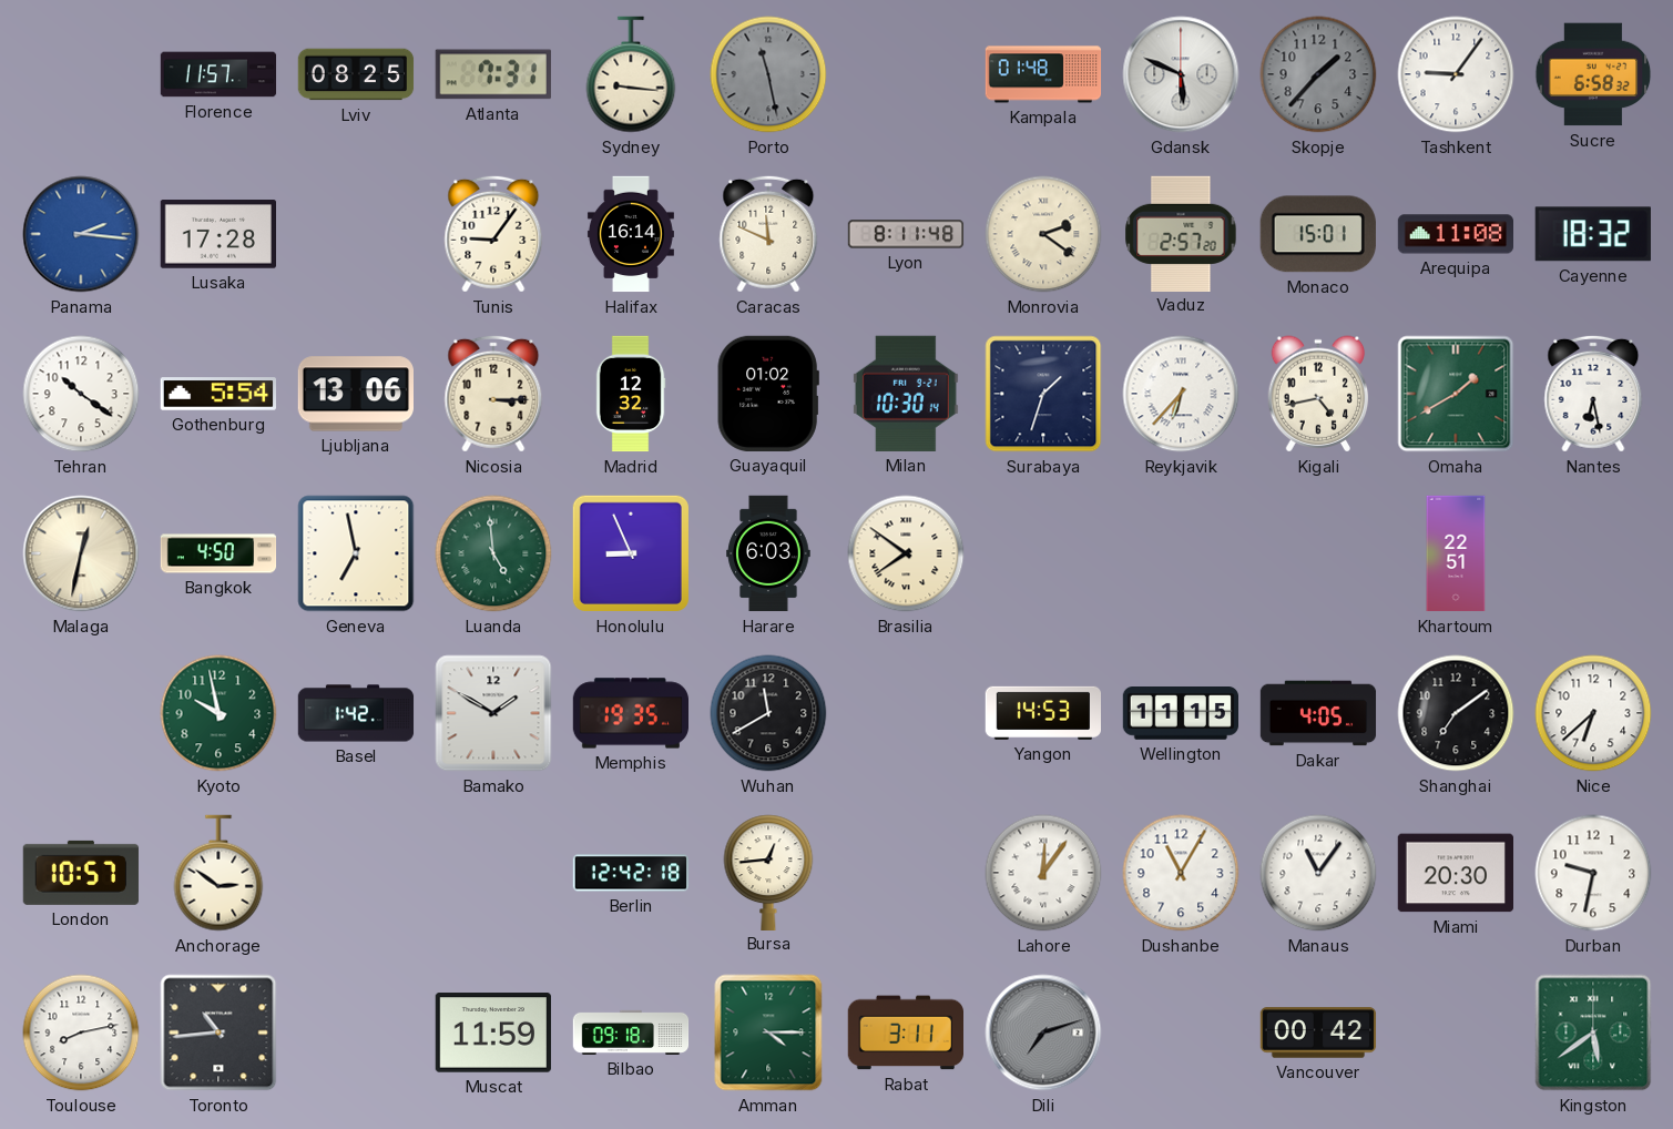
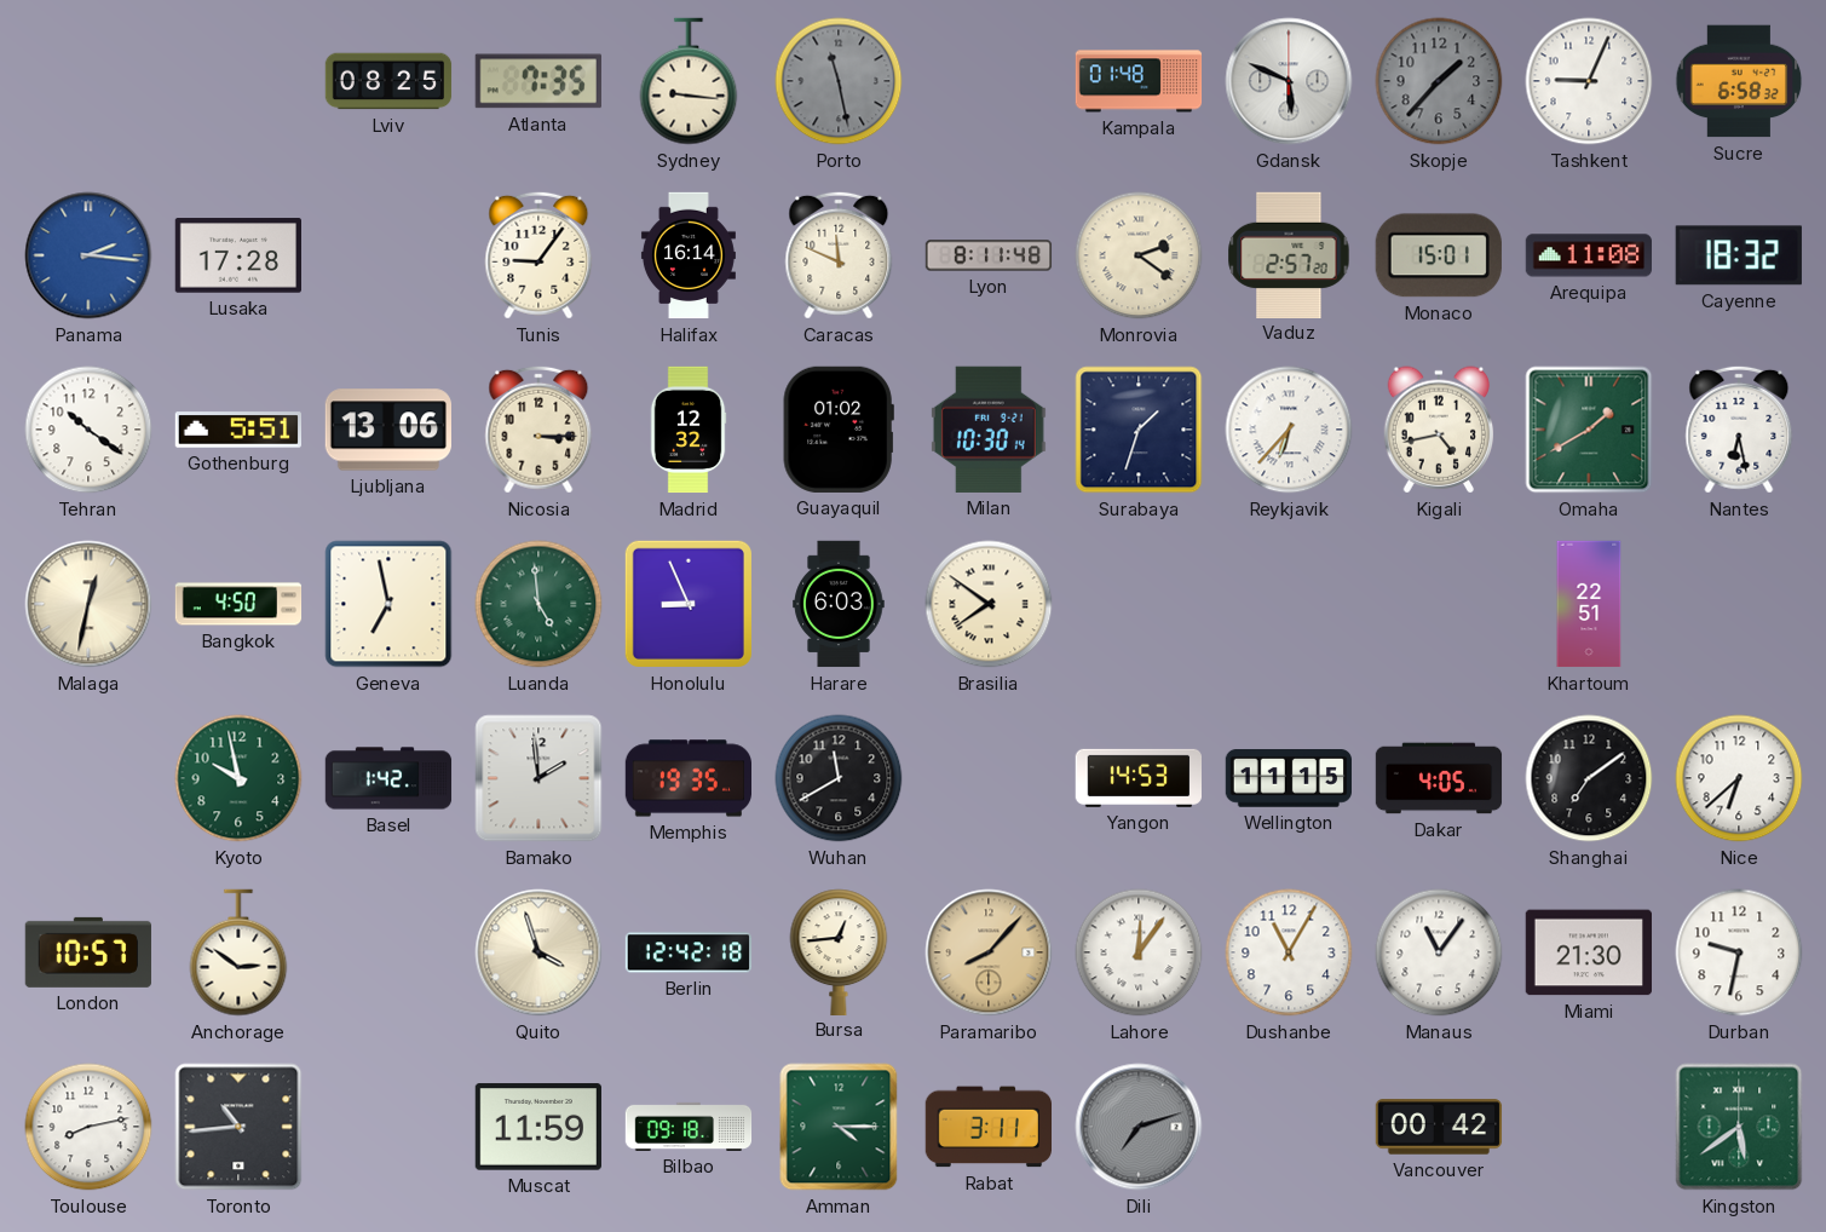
Florence: 11:57 -> none (218, 74)
Atlanta: 7:31 -> 7:35 (538, 81)
Tashkent: 9:06 -> 9:04 (1589, 81)
Gothenburg: 5:54 -> 5:51 (237, 430)
Bamako: 1:50 -> 1:59 (538, 778)
Quito: none -> 3:57 (538, 952)
Paramaribo: none -> 8:07 (989, 952)
Miami: 20:30 -> 21:30 (1588, 952)
